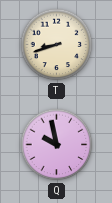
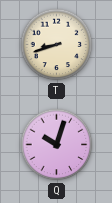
Q: 9:58 -> 10:03 (57, 145)
